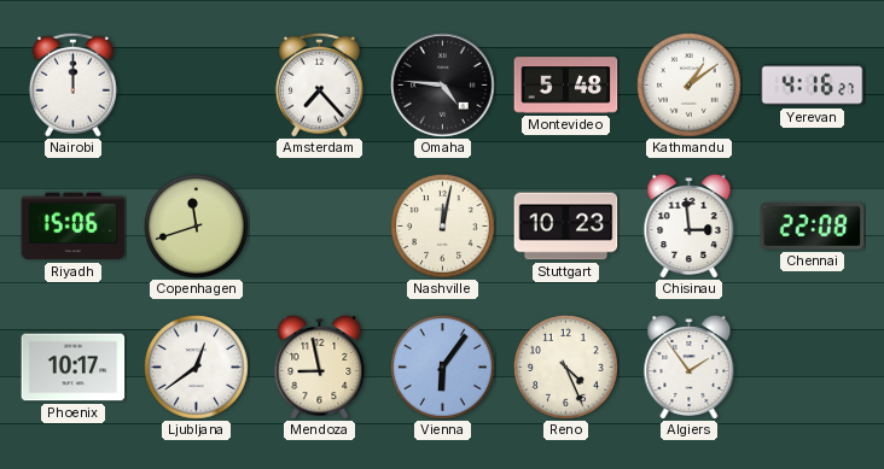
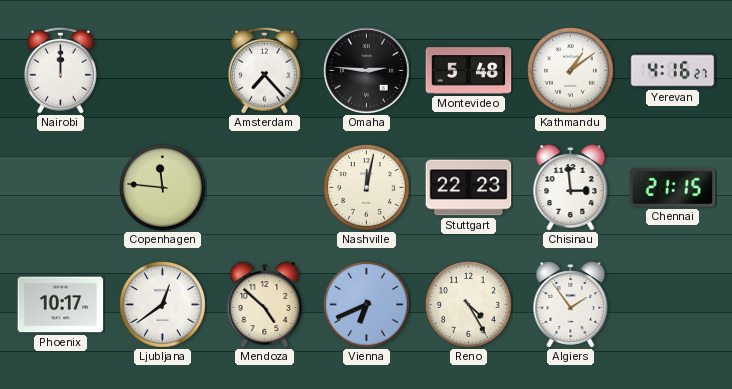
Omaha: 4:46 -> 2:46 (367, 71)
Riyadh: 15:06 -> none (74, 227)
Copenhagen: 11:42 -> 11:46 (163, 188)
Stuttgart: 10:23 -> 22:23 (469, 188)
Chennai: 22:08 -> 21:15 (673, 188)
Mendoza: 8:58 -> 4:52 (265, 305)
Vienna: 6:06 -> 6:41 (367, 305)
Reno: 4:26 -> 4:25 (469, 305)
